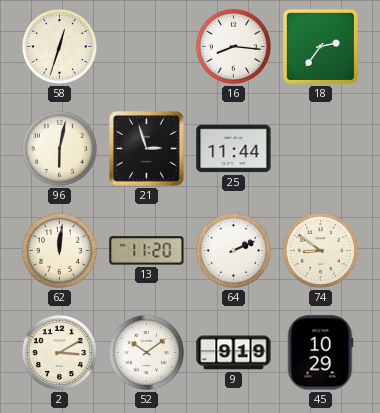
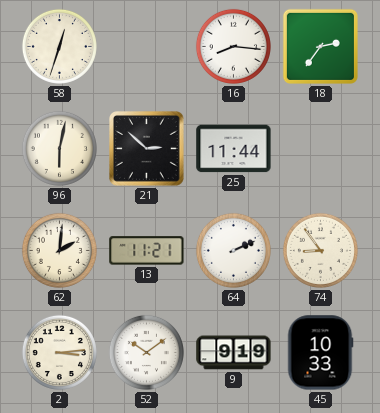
21: 2:57 -> 2:52 (147, 149)
62: 12:01 -> 2:01 (59, 250)
13: 11:20 -> 11:21 (147, 251)
74: 8:51 -> 8:54 (320, 250)
2: 3:10 -> 3:14 (59, 352)
45: 10:29 -> 10:33 (320, 353)
